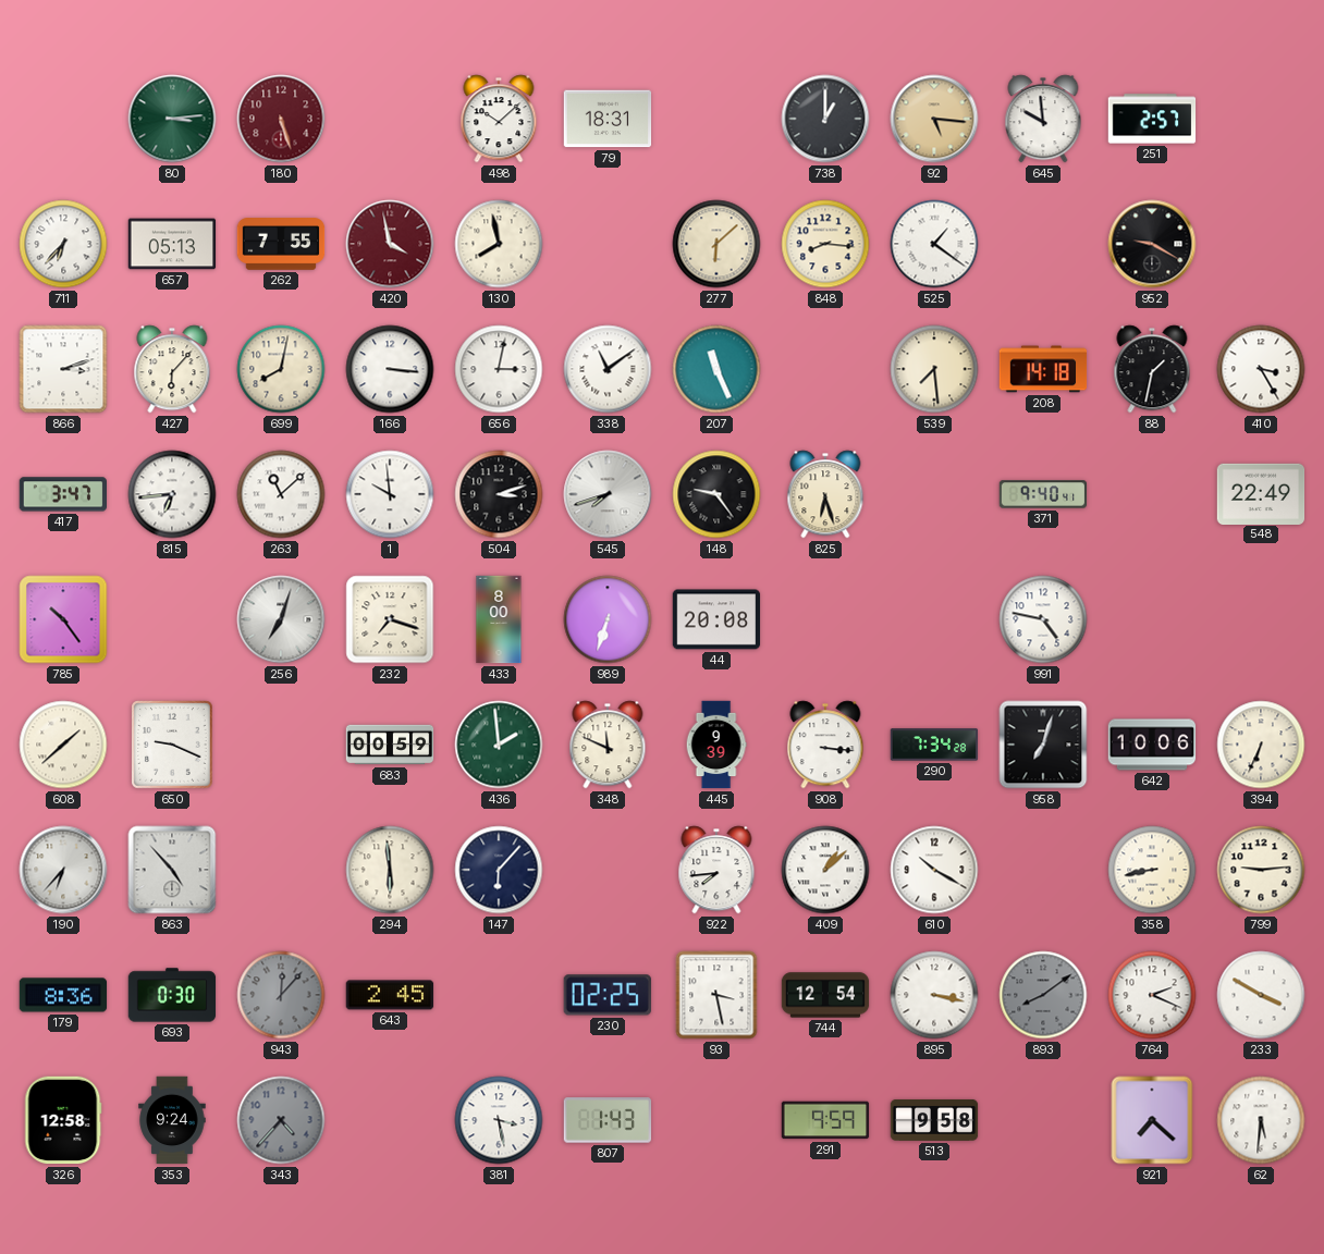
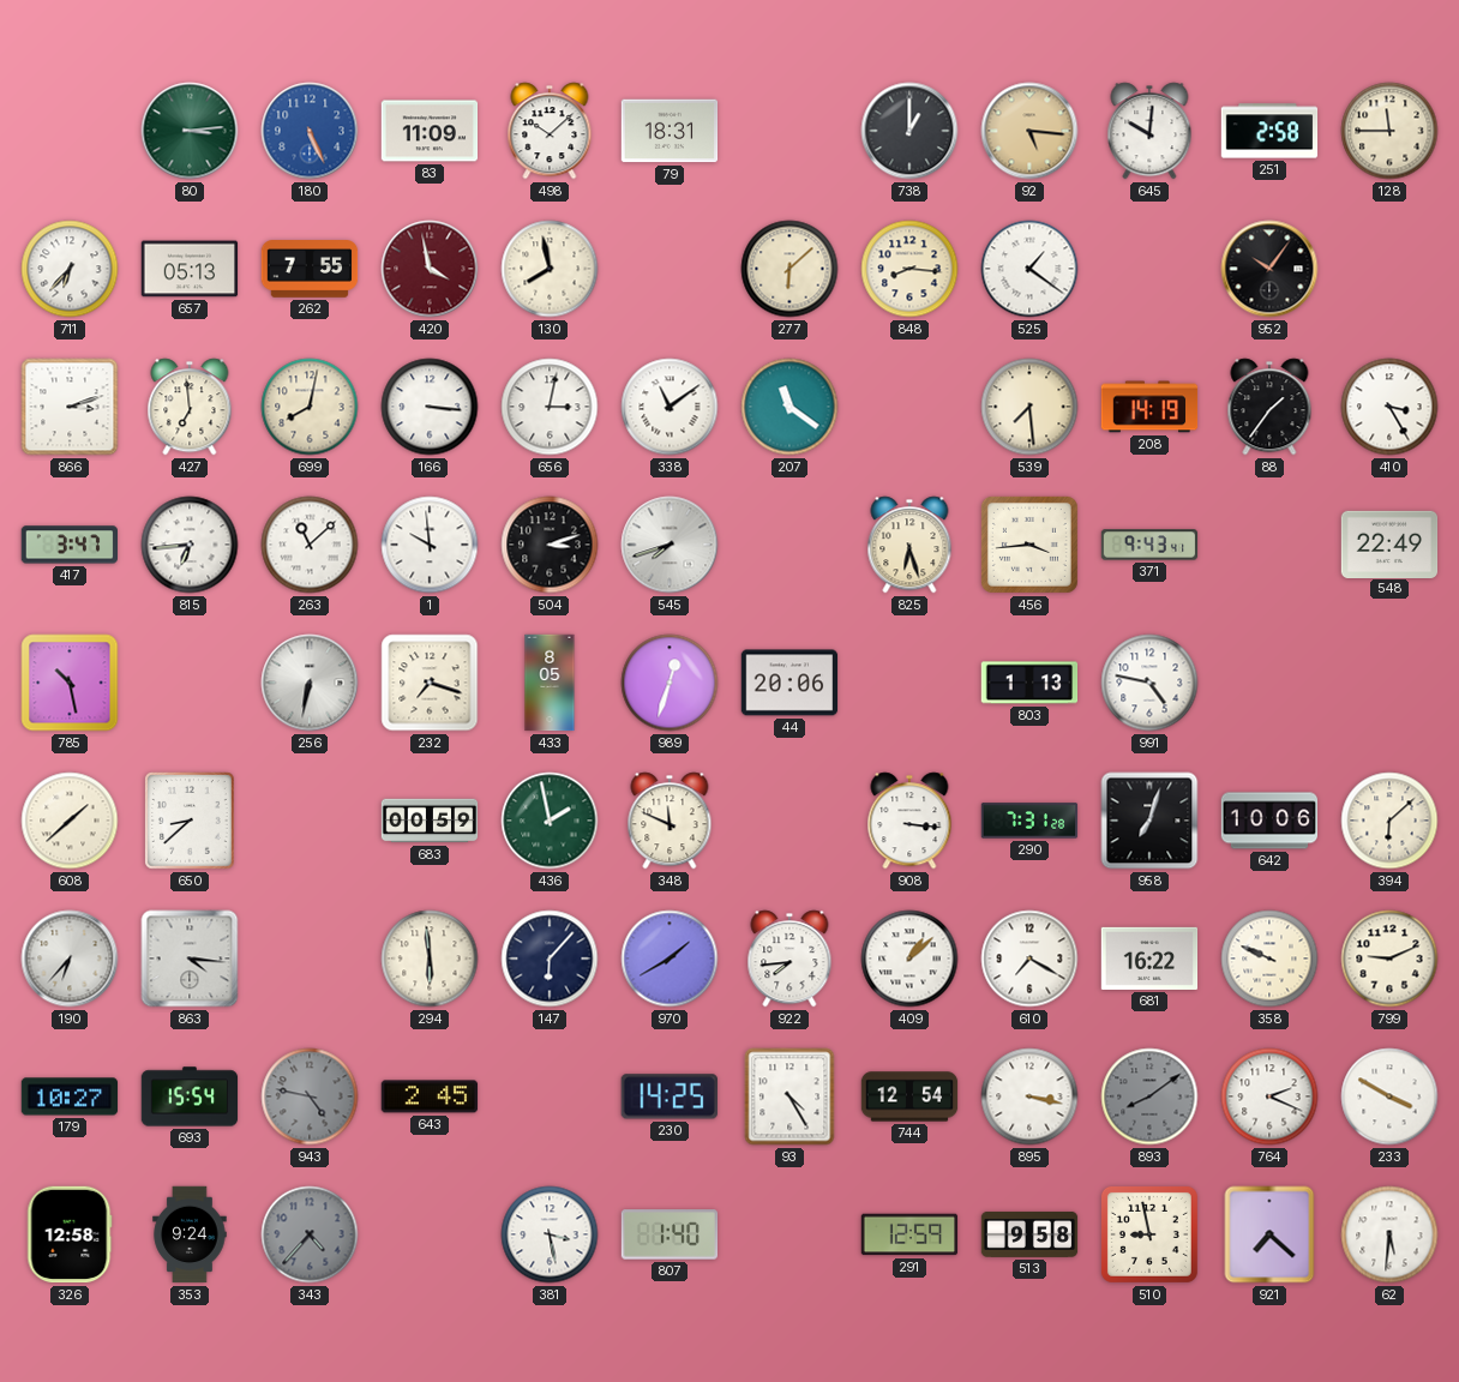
180: 5:27 -> 5:26 (310, 131)
180 dial: burgundy -> blue (310, 131)
83: none -> 11:09 (430, 131)
645: 9:59 -> 10:01 (1149, 131)
251: 2:57 -> 2:58 (1269, 131)
128: none -> 11:45 (1389, 131)
952: 9:20 -> 10:06 (1269, 269)
427: 6:07 -> 6:59 (190, 407)
207: 11:26 -> 11:21 (789, 407)
208: 14:18 -> 14:19 (1149, 407)
88: 1:32 -> 1:36 (1269, 407)
148: 9:24 -> none (716, 494)
456: none -> 3:44 (1029, 545)
371: 9:40 -> 9:43 (1149, 545)
785: 10:24 -> 10:28 (70, 683)
256: 7:03 -> 6:32 (310, 683)
433: 8:00 -> 8:05 (550, 683)
989: 6:33 -> 12:33 (670, 683)
44: 20:08 -> 20:06 (789, 683)
803: none -> 1:13 (1029, 683)
650: 9:19 -> 8:38 (191, 821)
436: 1:59 -> 1:58 (550, 821)
445: 9:39 -> none (716, 745)
290: 7:34 -> 7:31 (1029, 821)
394: 6:34 -> 6:08 (1389, 821)
863: 4:53 -> 4:16 (190, 959)
970: none -> 1:40 (670, 959)
610: 10:20 -> 7:20 (1029, 959)
681: none -> 16:22 (1149, 959)
358: 8:43 -> 9:49 (1269, 959)
799: 9:14 -> 9:11 (1389, 959)
179: 8:36 -> 10:27 (70, 1096)
693: 0:30 -> 15:54 (190, 1096)
943: 12:07 -> 4:47 (310, 1096)
230: 02:25 -> 14:25 (670, 1096)
93: 3:28 -> 4:25 (789, 1096)
807: 1:43 -> 1:40 (670, 1234)
291: 9:59 -> 12:59 (909, 1234)
510: none -> 8:58 (1149, 1234)
